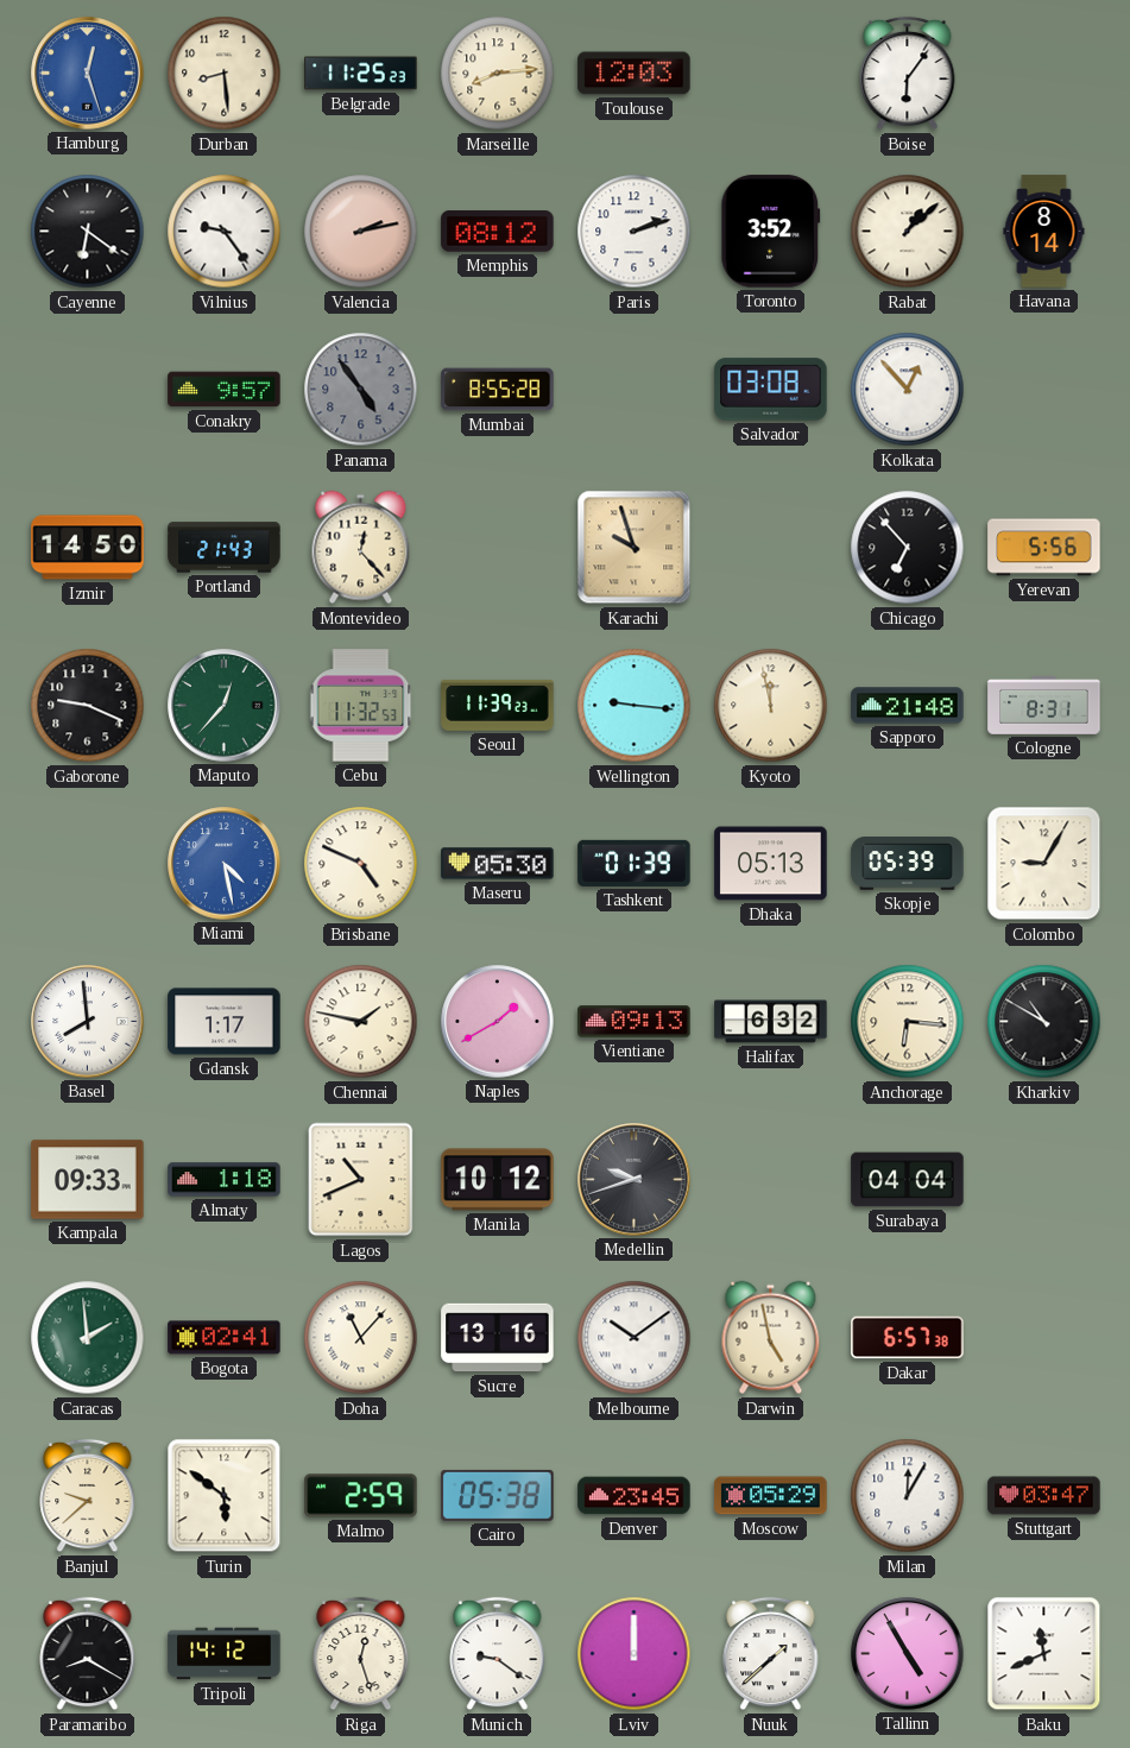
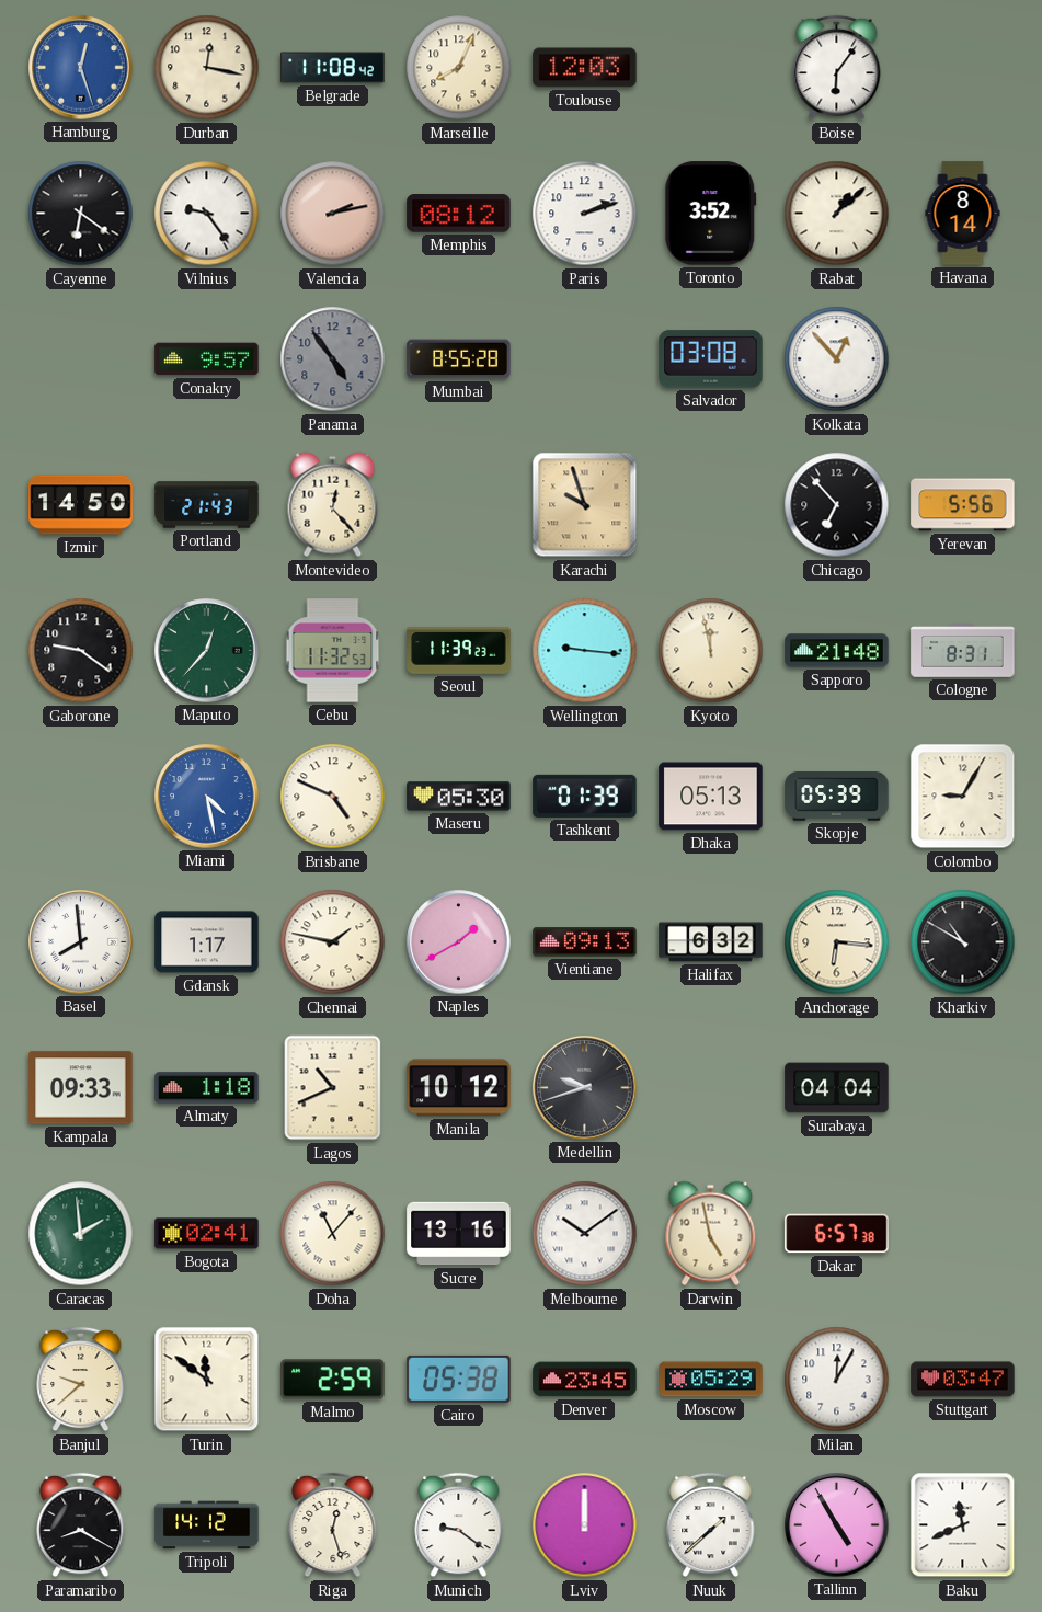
Durban: 8:29 -> 12:17 (207, 68)
Belgrade: 11:25 -> 11:08 (333, 68)
Marseille: 8:14 -> 8:04 (459, 68)
Gaborone: 9:19 -> 9:21 (81, 651)
Turin: 5:51 -> 11:51 (207, 1380)
